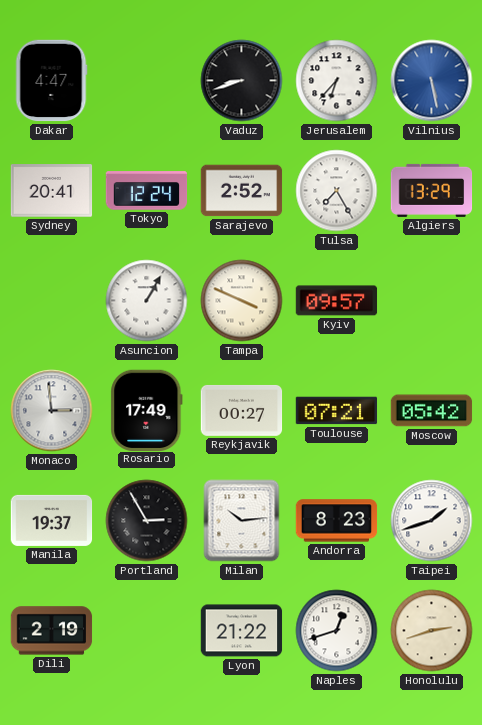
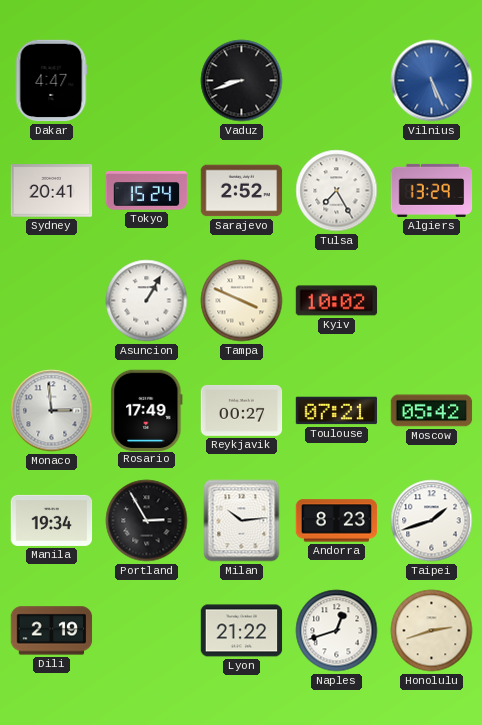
Jerusalem: 6:37 -> none (337, 81)
Vilnius: 5:28 -> 5:26 (432, 81)
Tokyo: 12:24 -> 15:24 (147, 191)
Kyiv: 09:57 -> 10:02 (337, 301)
Manila: 19:37 -> 19:34 (52, 520)
